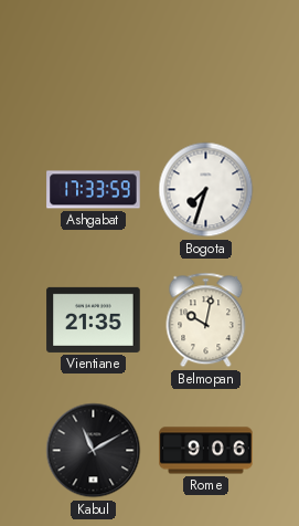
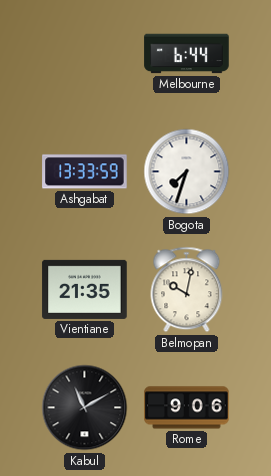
Melbourne: none -> 6:44 (187, 54)
Ashgabat: 17:33 -> 13:33 (85, 172)
